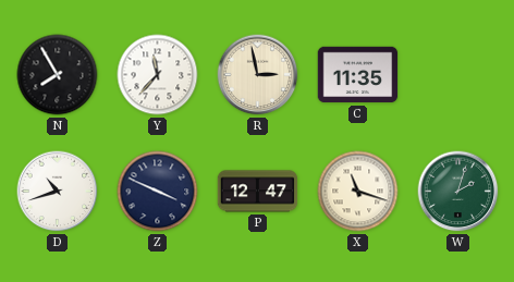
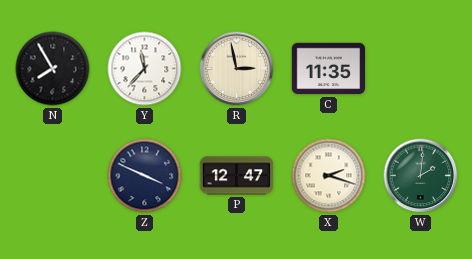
D: 10:42 -> none (58, 192)
X: 11:18 -> 2:18 (329, 176)
W: 2:03 -> 2:01 (421, 176)
